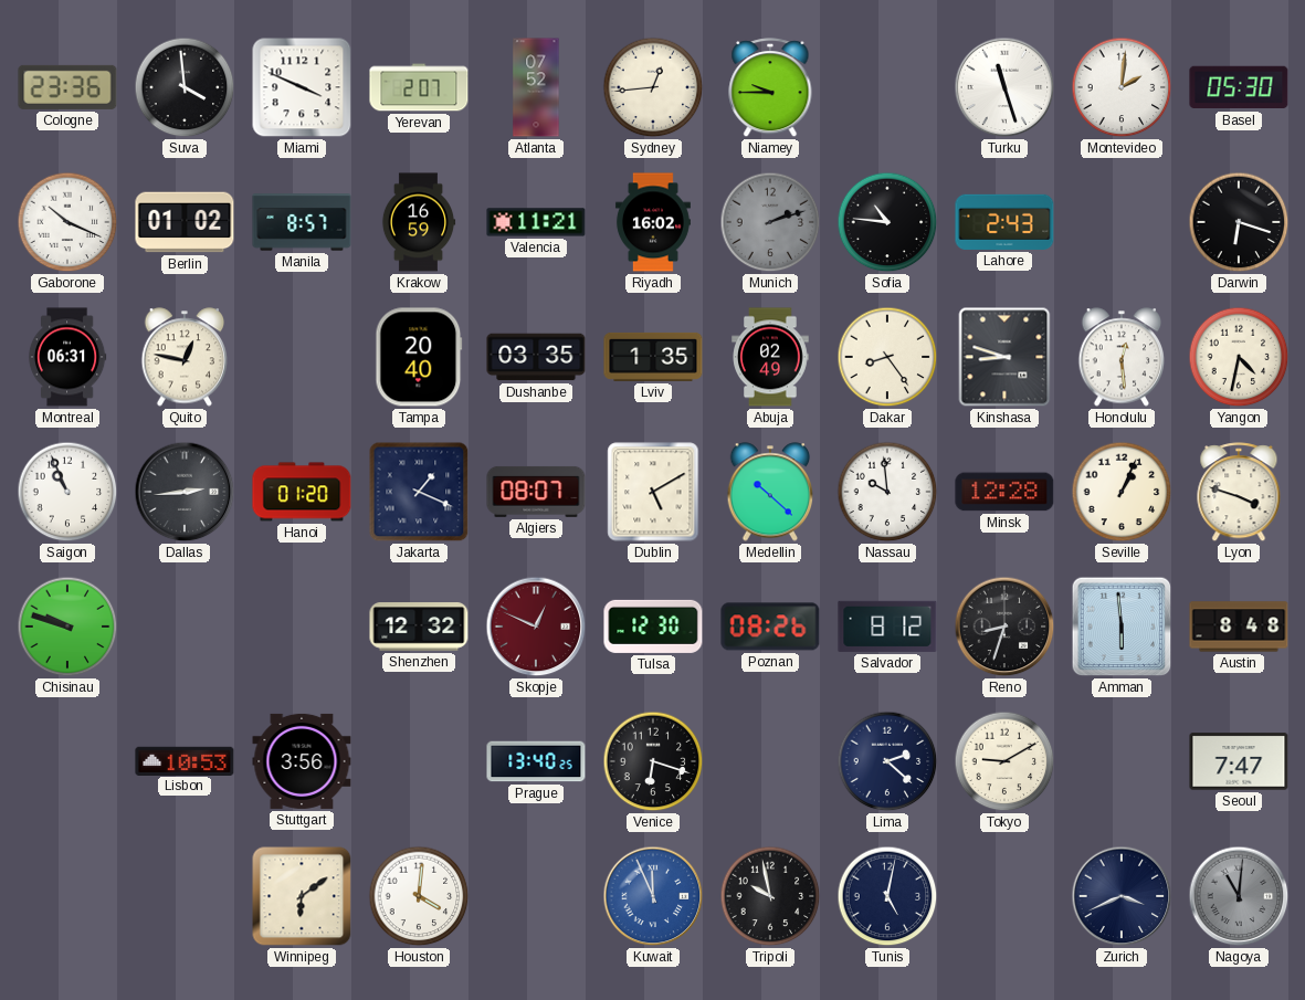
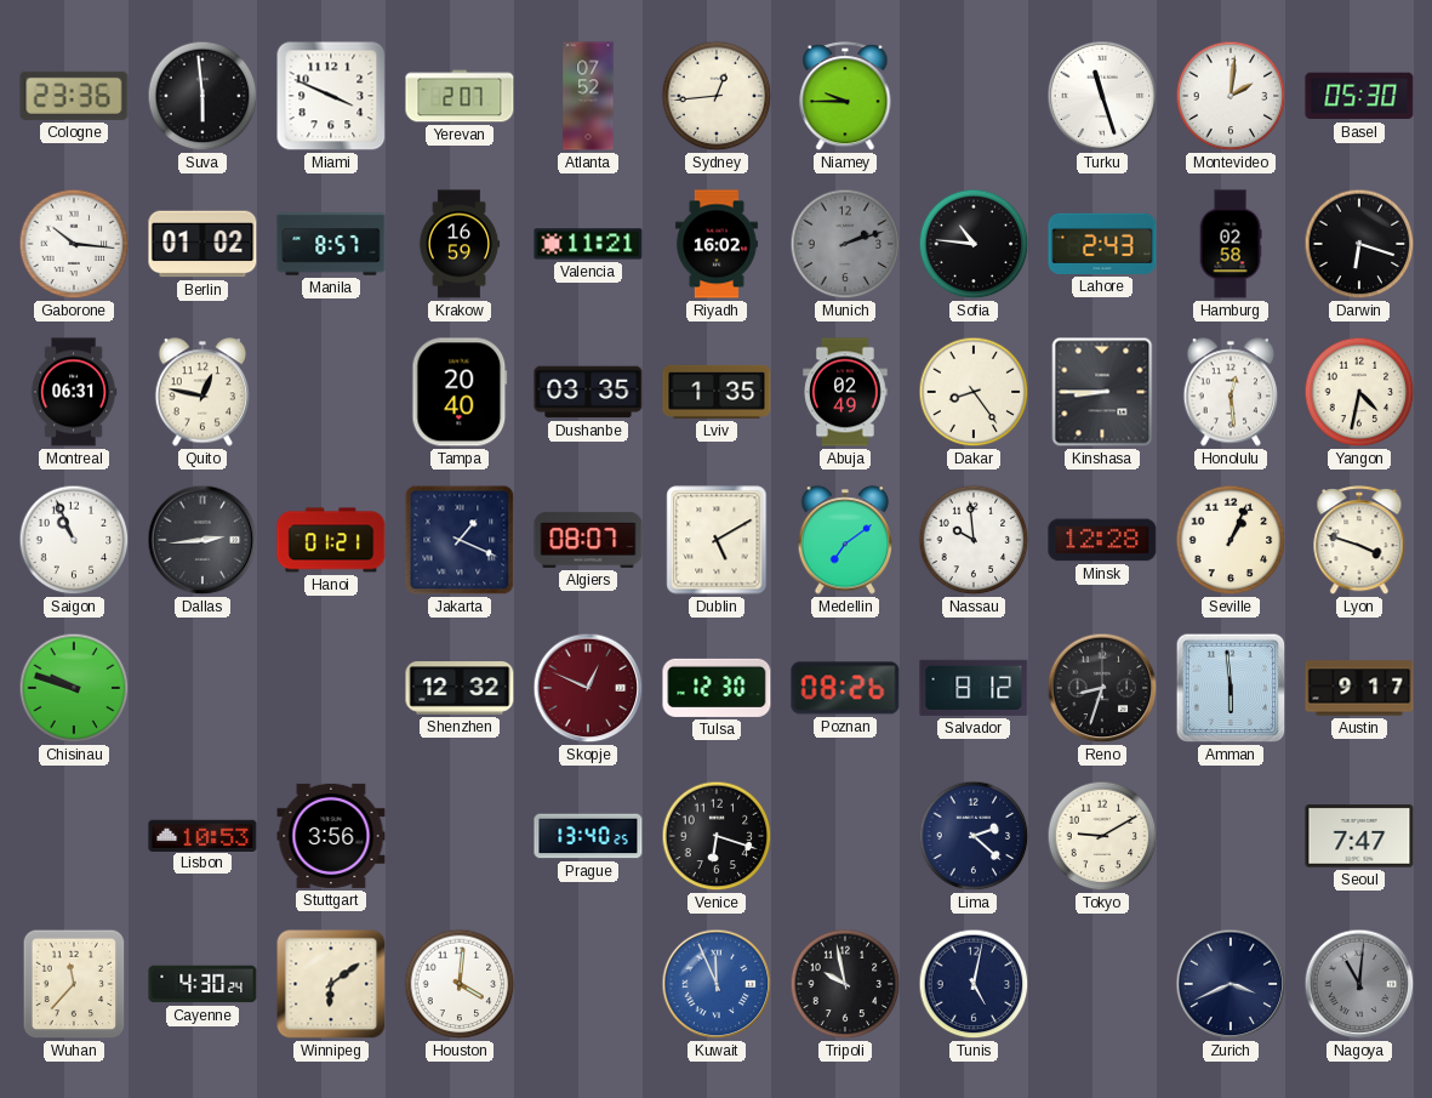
Suva: 3:59 -> 5:59 (202, 96)
Gaborone: 10:19 -> 10:16 (74, 244)
Hamburg: none -> 02:58 (1231, 244)
Kinshasa: 8:48 -> 8:45 (1102, 392)
Hanoi: 01:20 -> 01:21 (331, 540)
Medellin: 10:22 -> 7:09 (845, 540)
Austin: 8:48 -> 9:17 (1359, 688)
Wuhan: none -> 11:37 (74, 984)
Cayenne: none -> 4:30 (202, 984)
